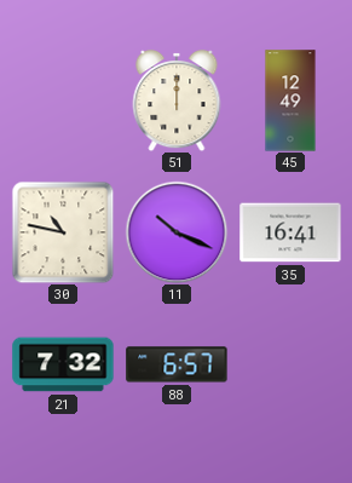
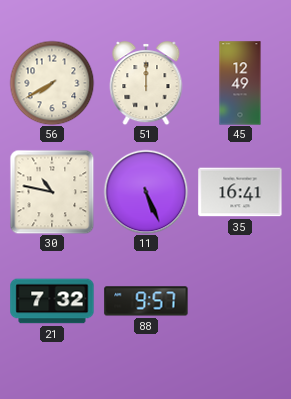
56: none -> 7:40 (52, 83)
11: 10:19 -> 5:26 (146, 192)
88: 6:57 -> 9:57 (146, 301)
